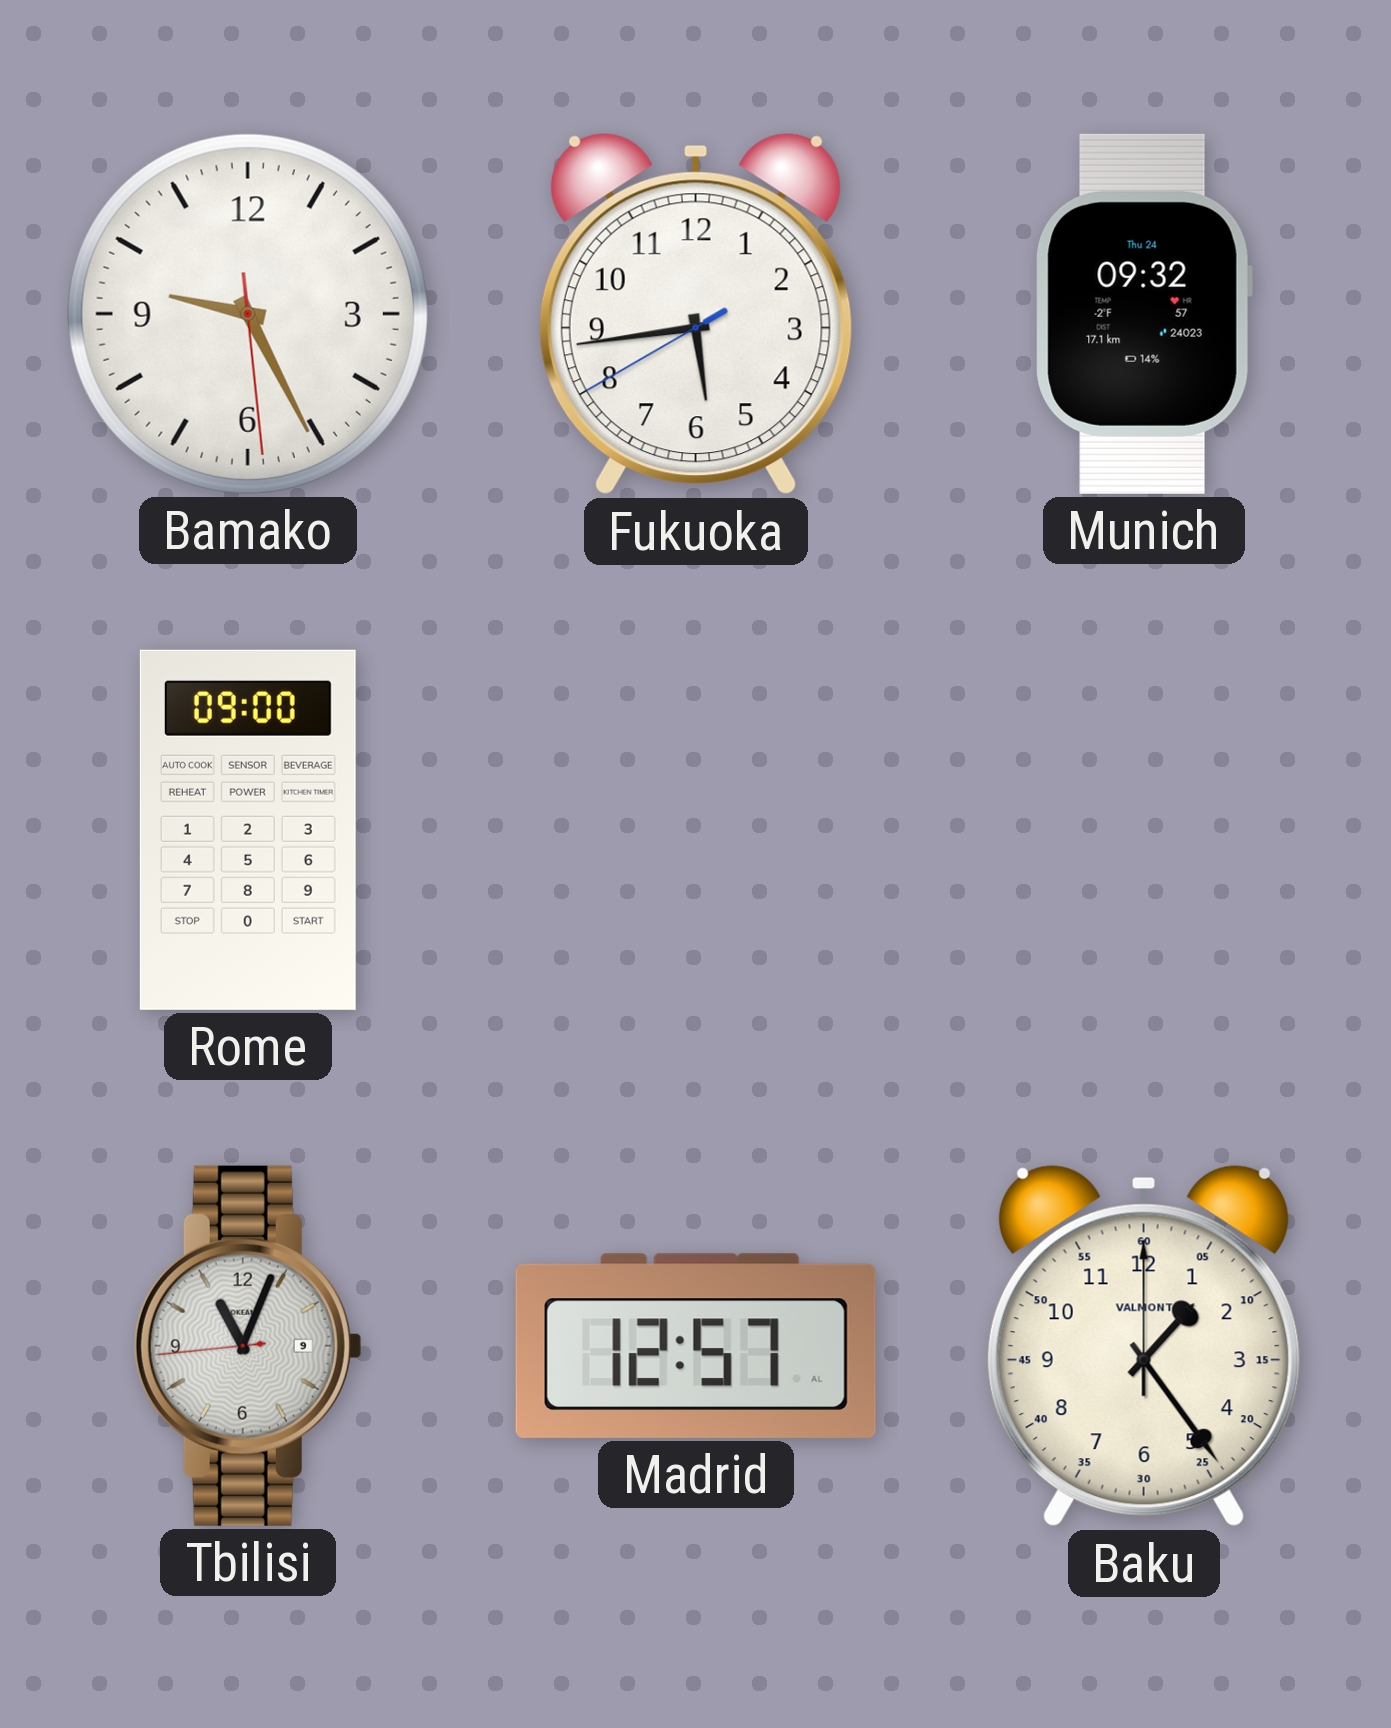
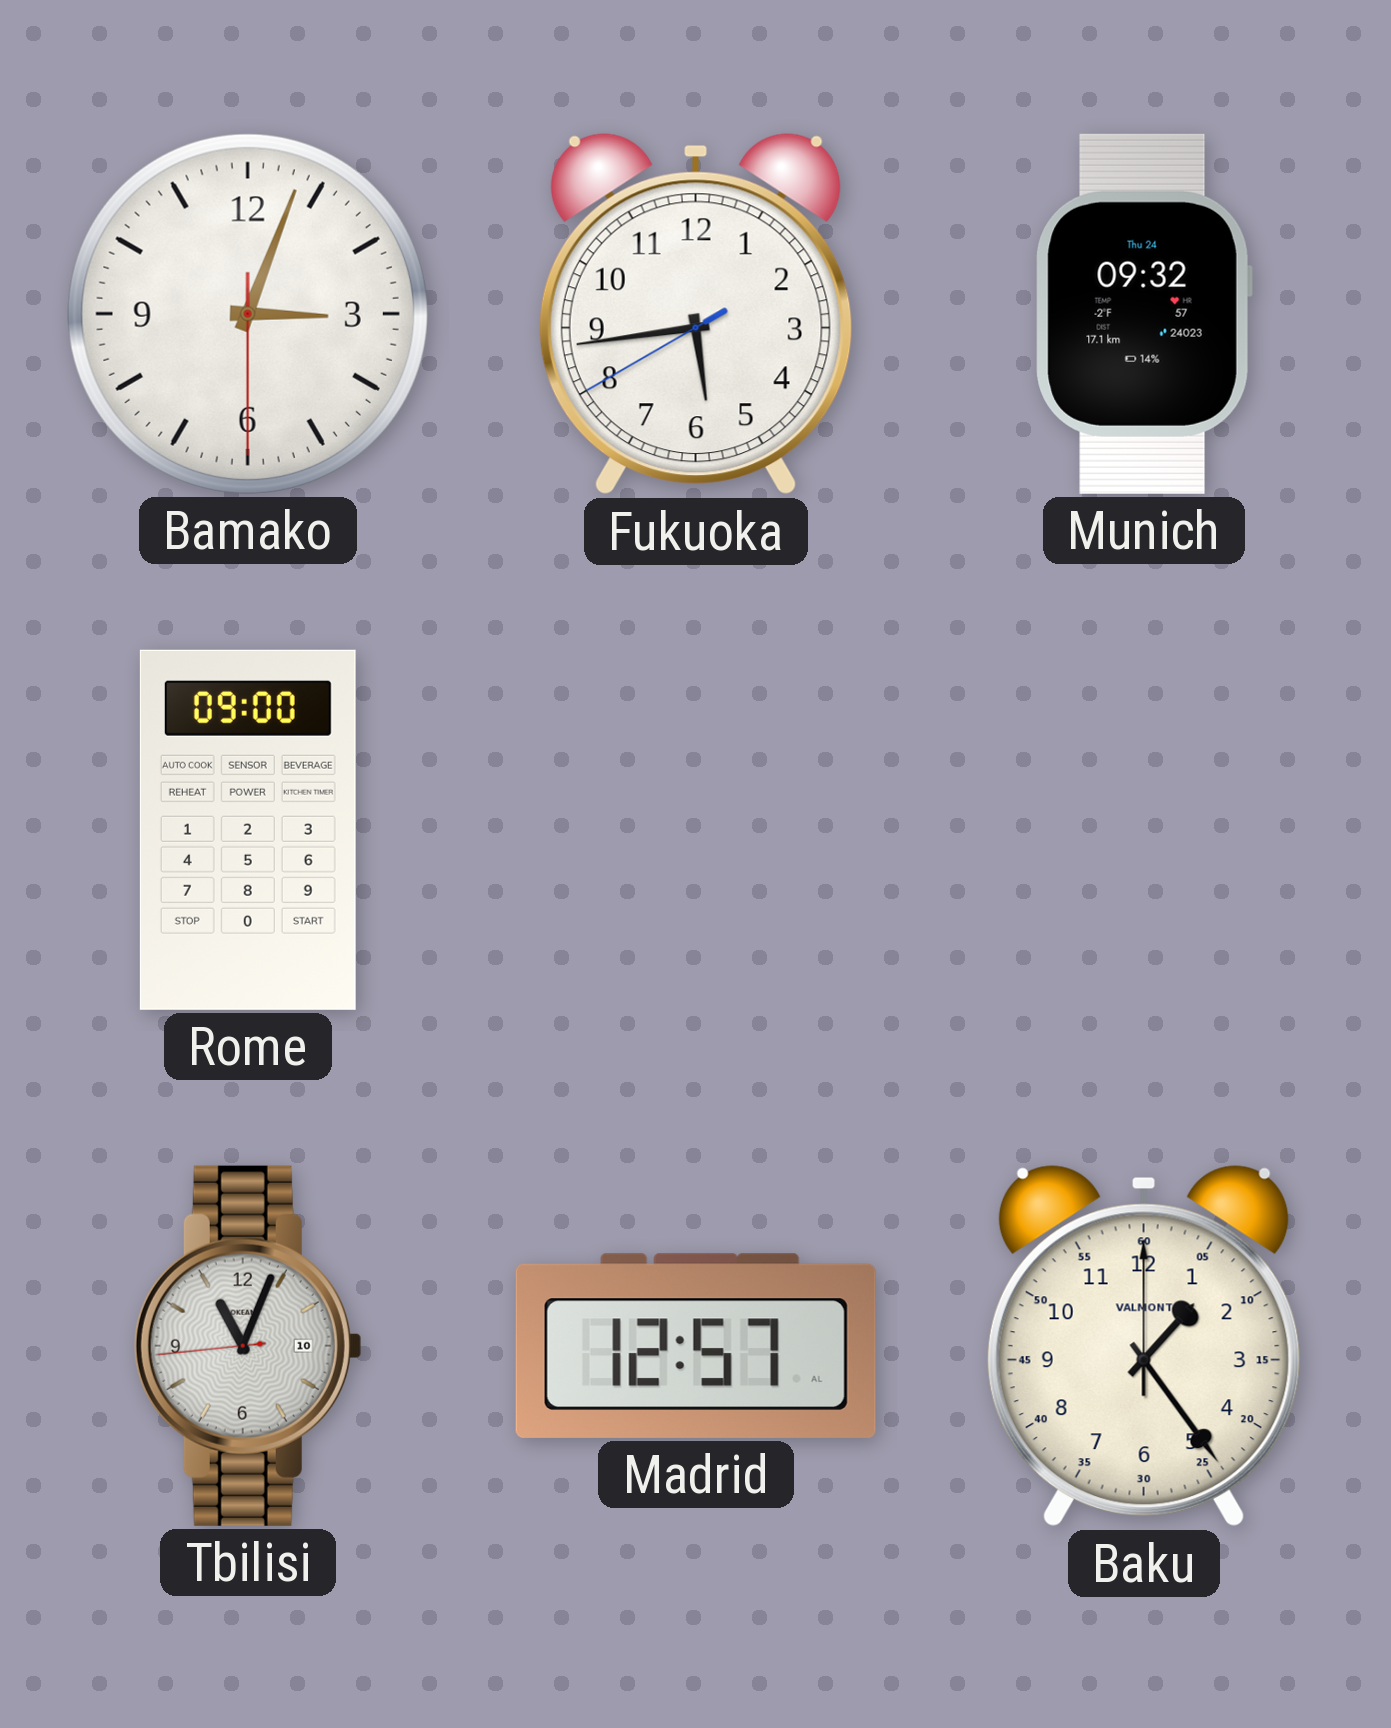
Bamako: 9:25 -> 3:03 (248, 314)
Tbilisi date: 9 -> 10 (248, 1346)
